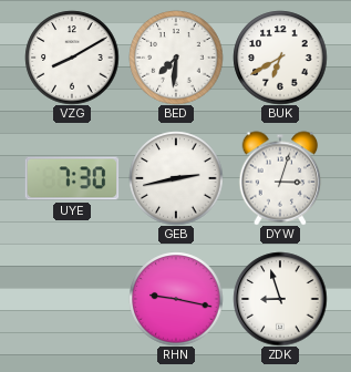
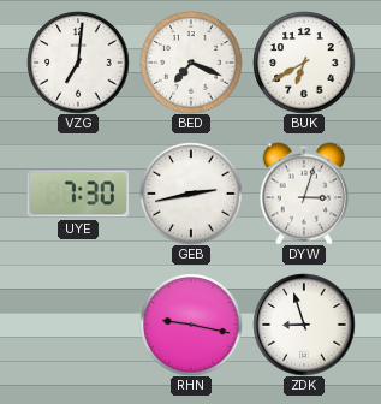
VZG: 8:10 -> 7:01 (78, 63)
BED: 7:31 -> 7:19 (191, 63)
